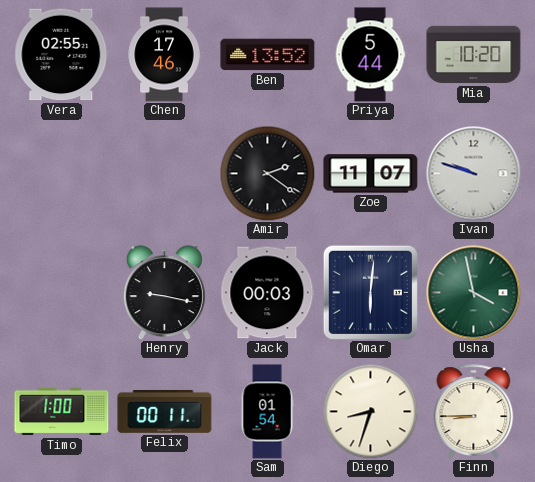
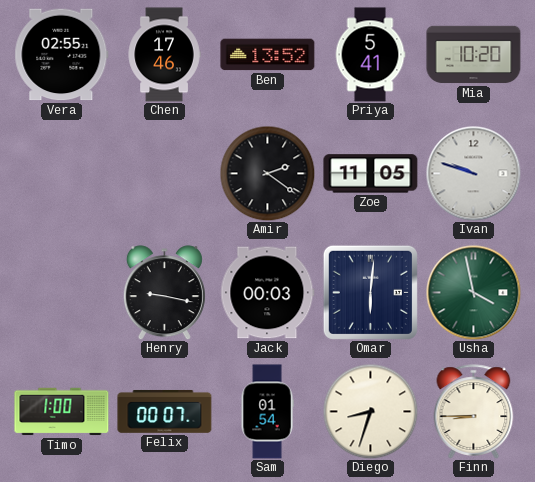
Priya: 5:44 -> 5:41 (370, 55)
Zoe: 11:07 -> 11:05 (371, 174)
Felix: 00:11 -> 00:07 (165, 411)
